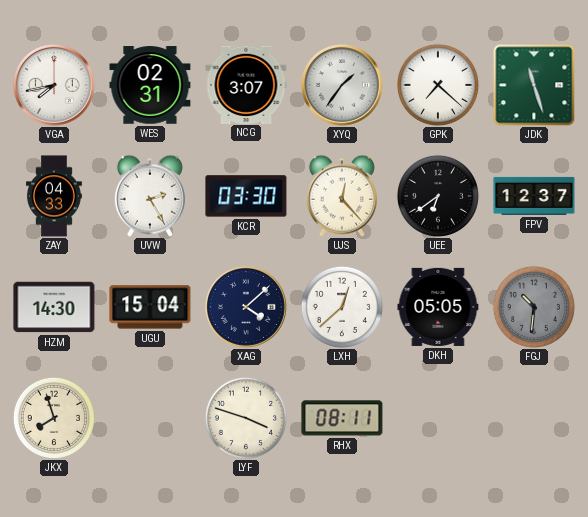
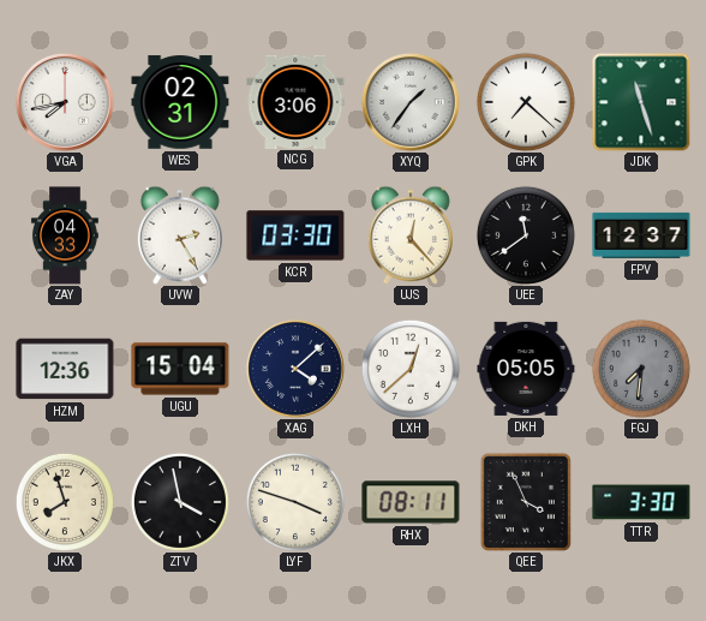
NCG: 3:07 -> 3:06 (295, 101)
UEE: 6:39 -> 11:39 (526, 235)
HZM: 14:30 -> 12:36 (65, 369)
FGJ: 10:31 -> 7:31 (641, 369)
ZTV: none -> 3:58 (180, 502)
QEE: none -> 3:56 (526, 502)
TTR: none -> 3:30 (641, 502)
